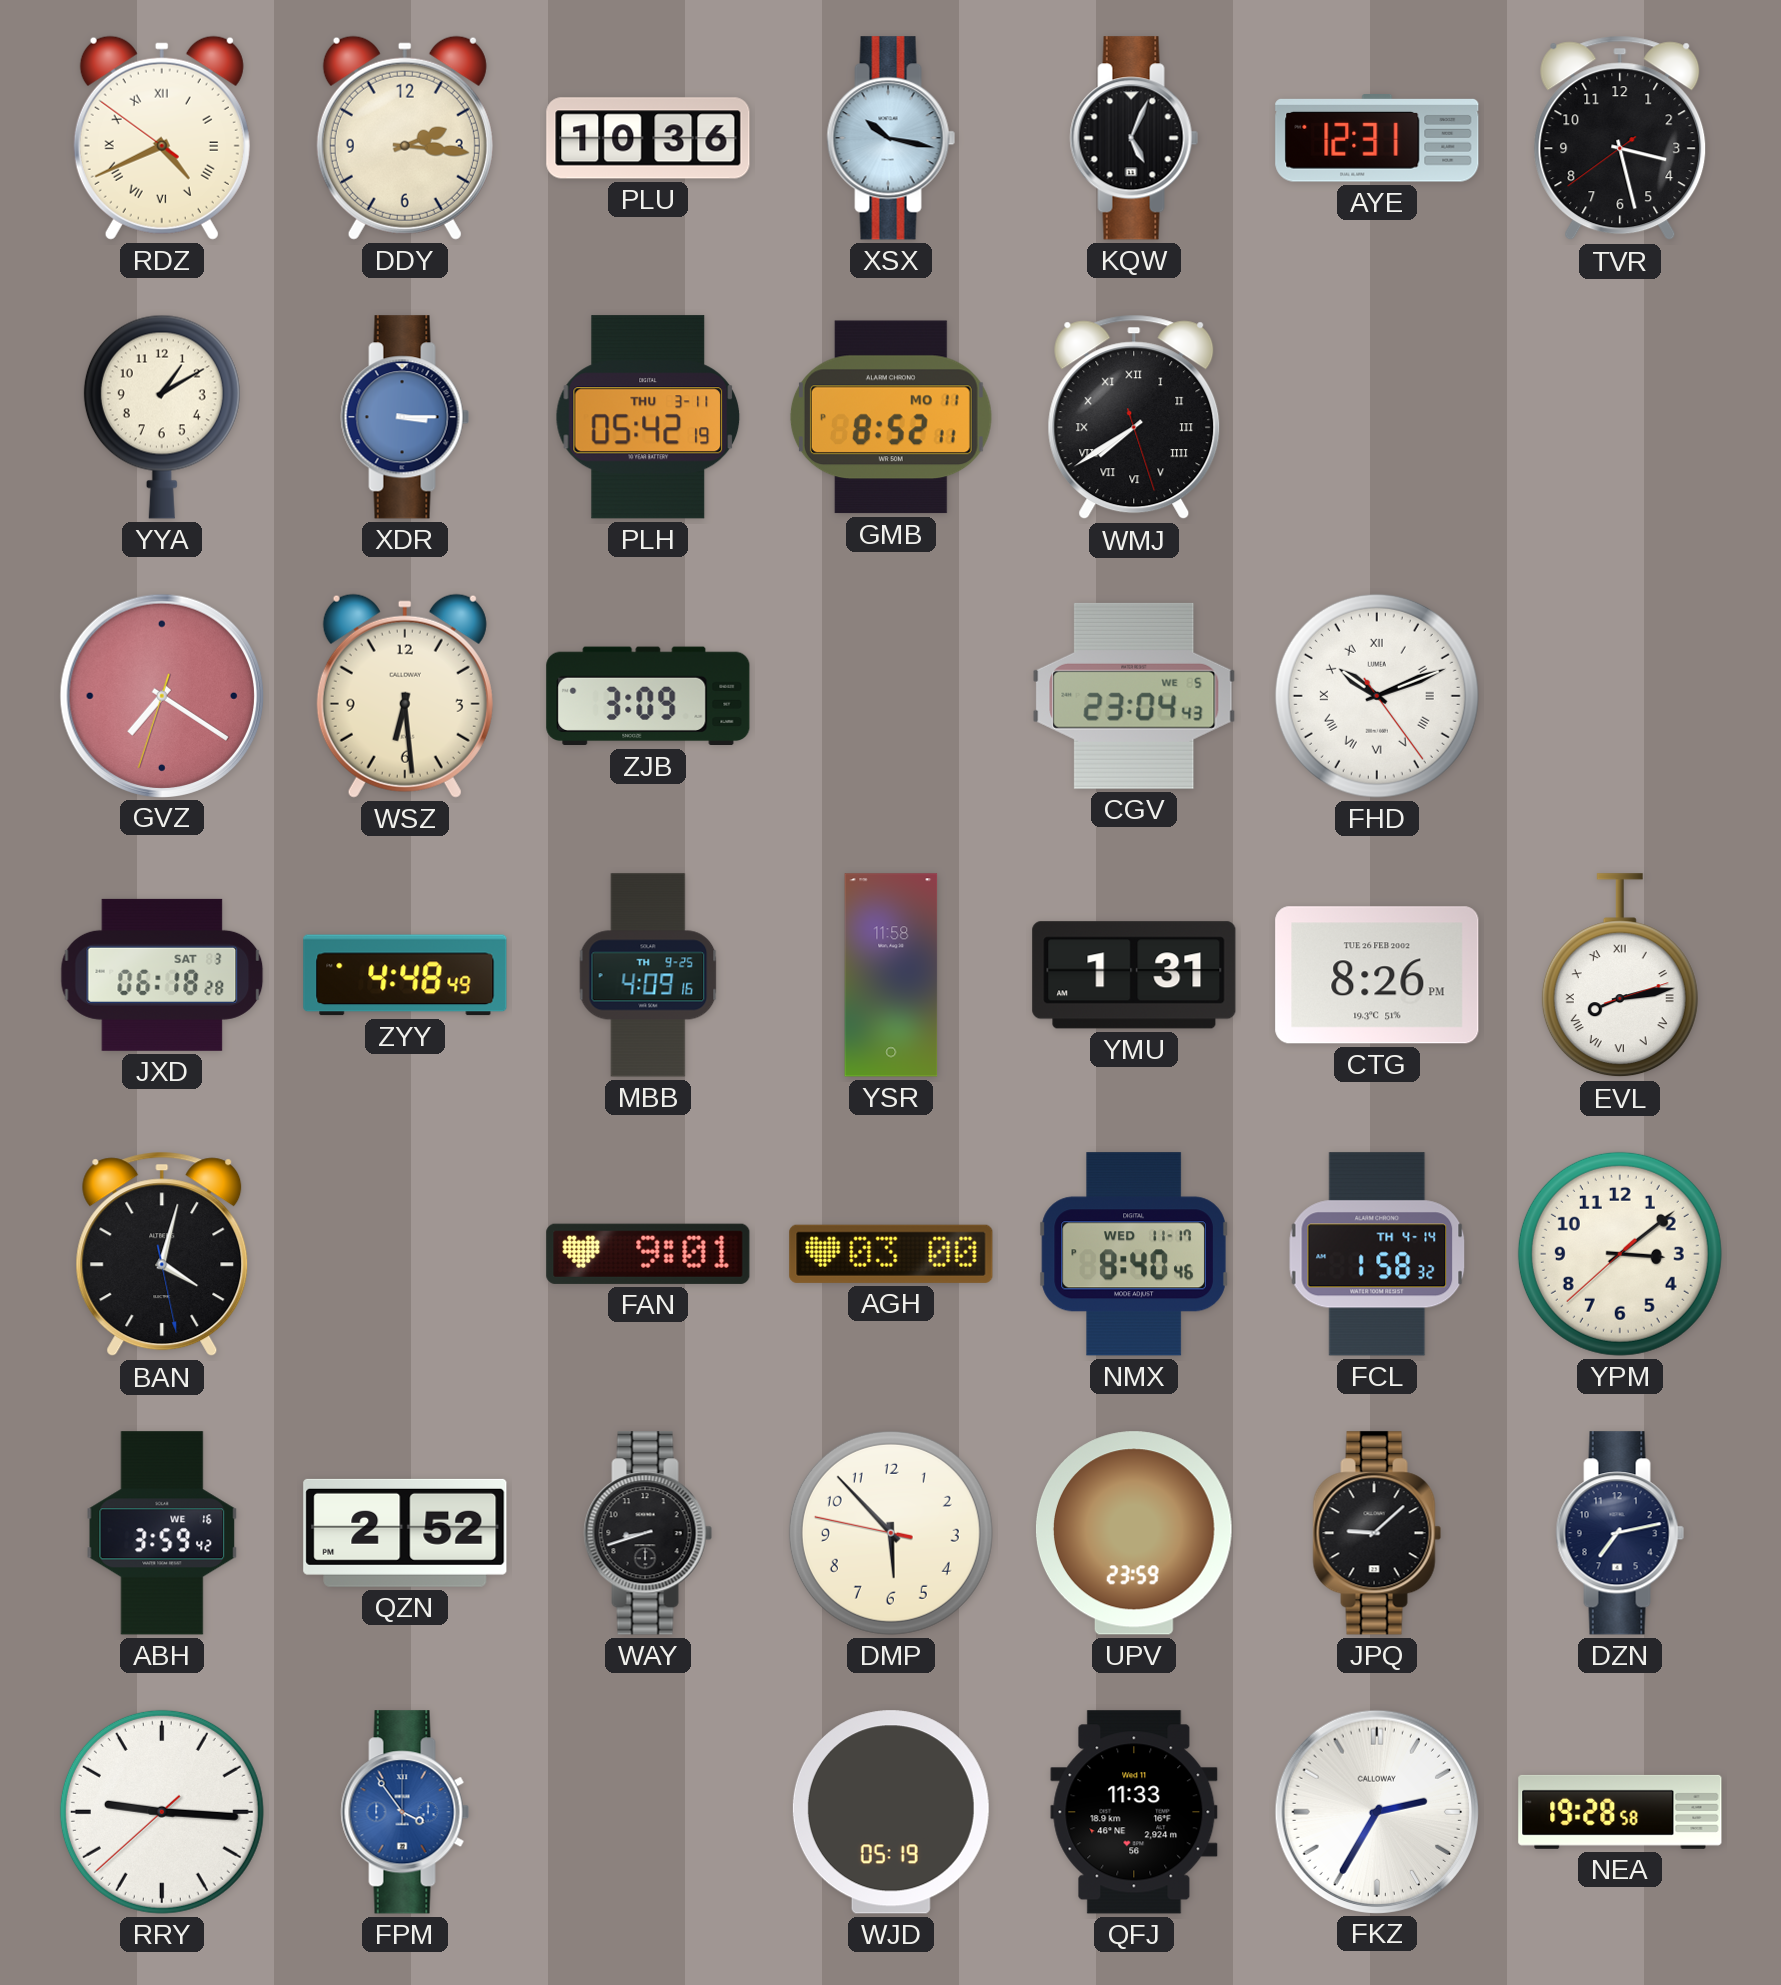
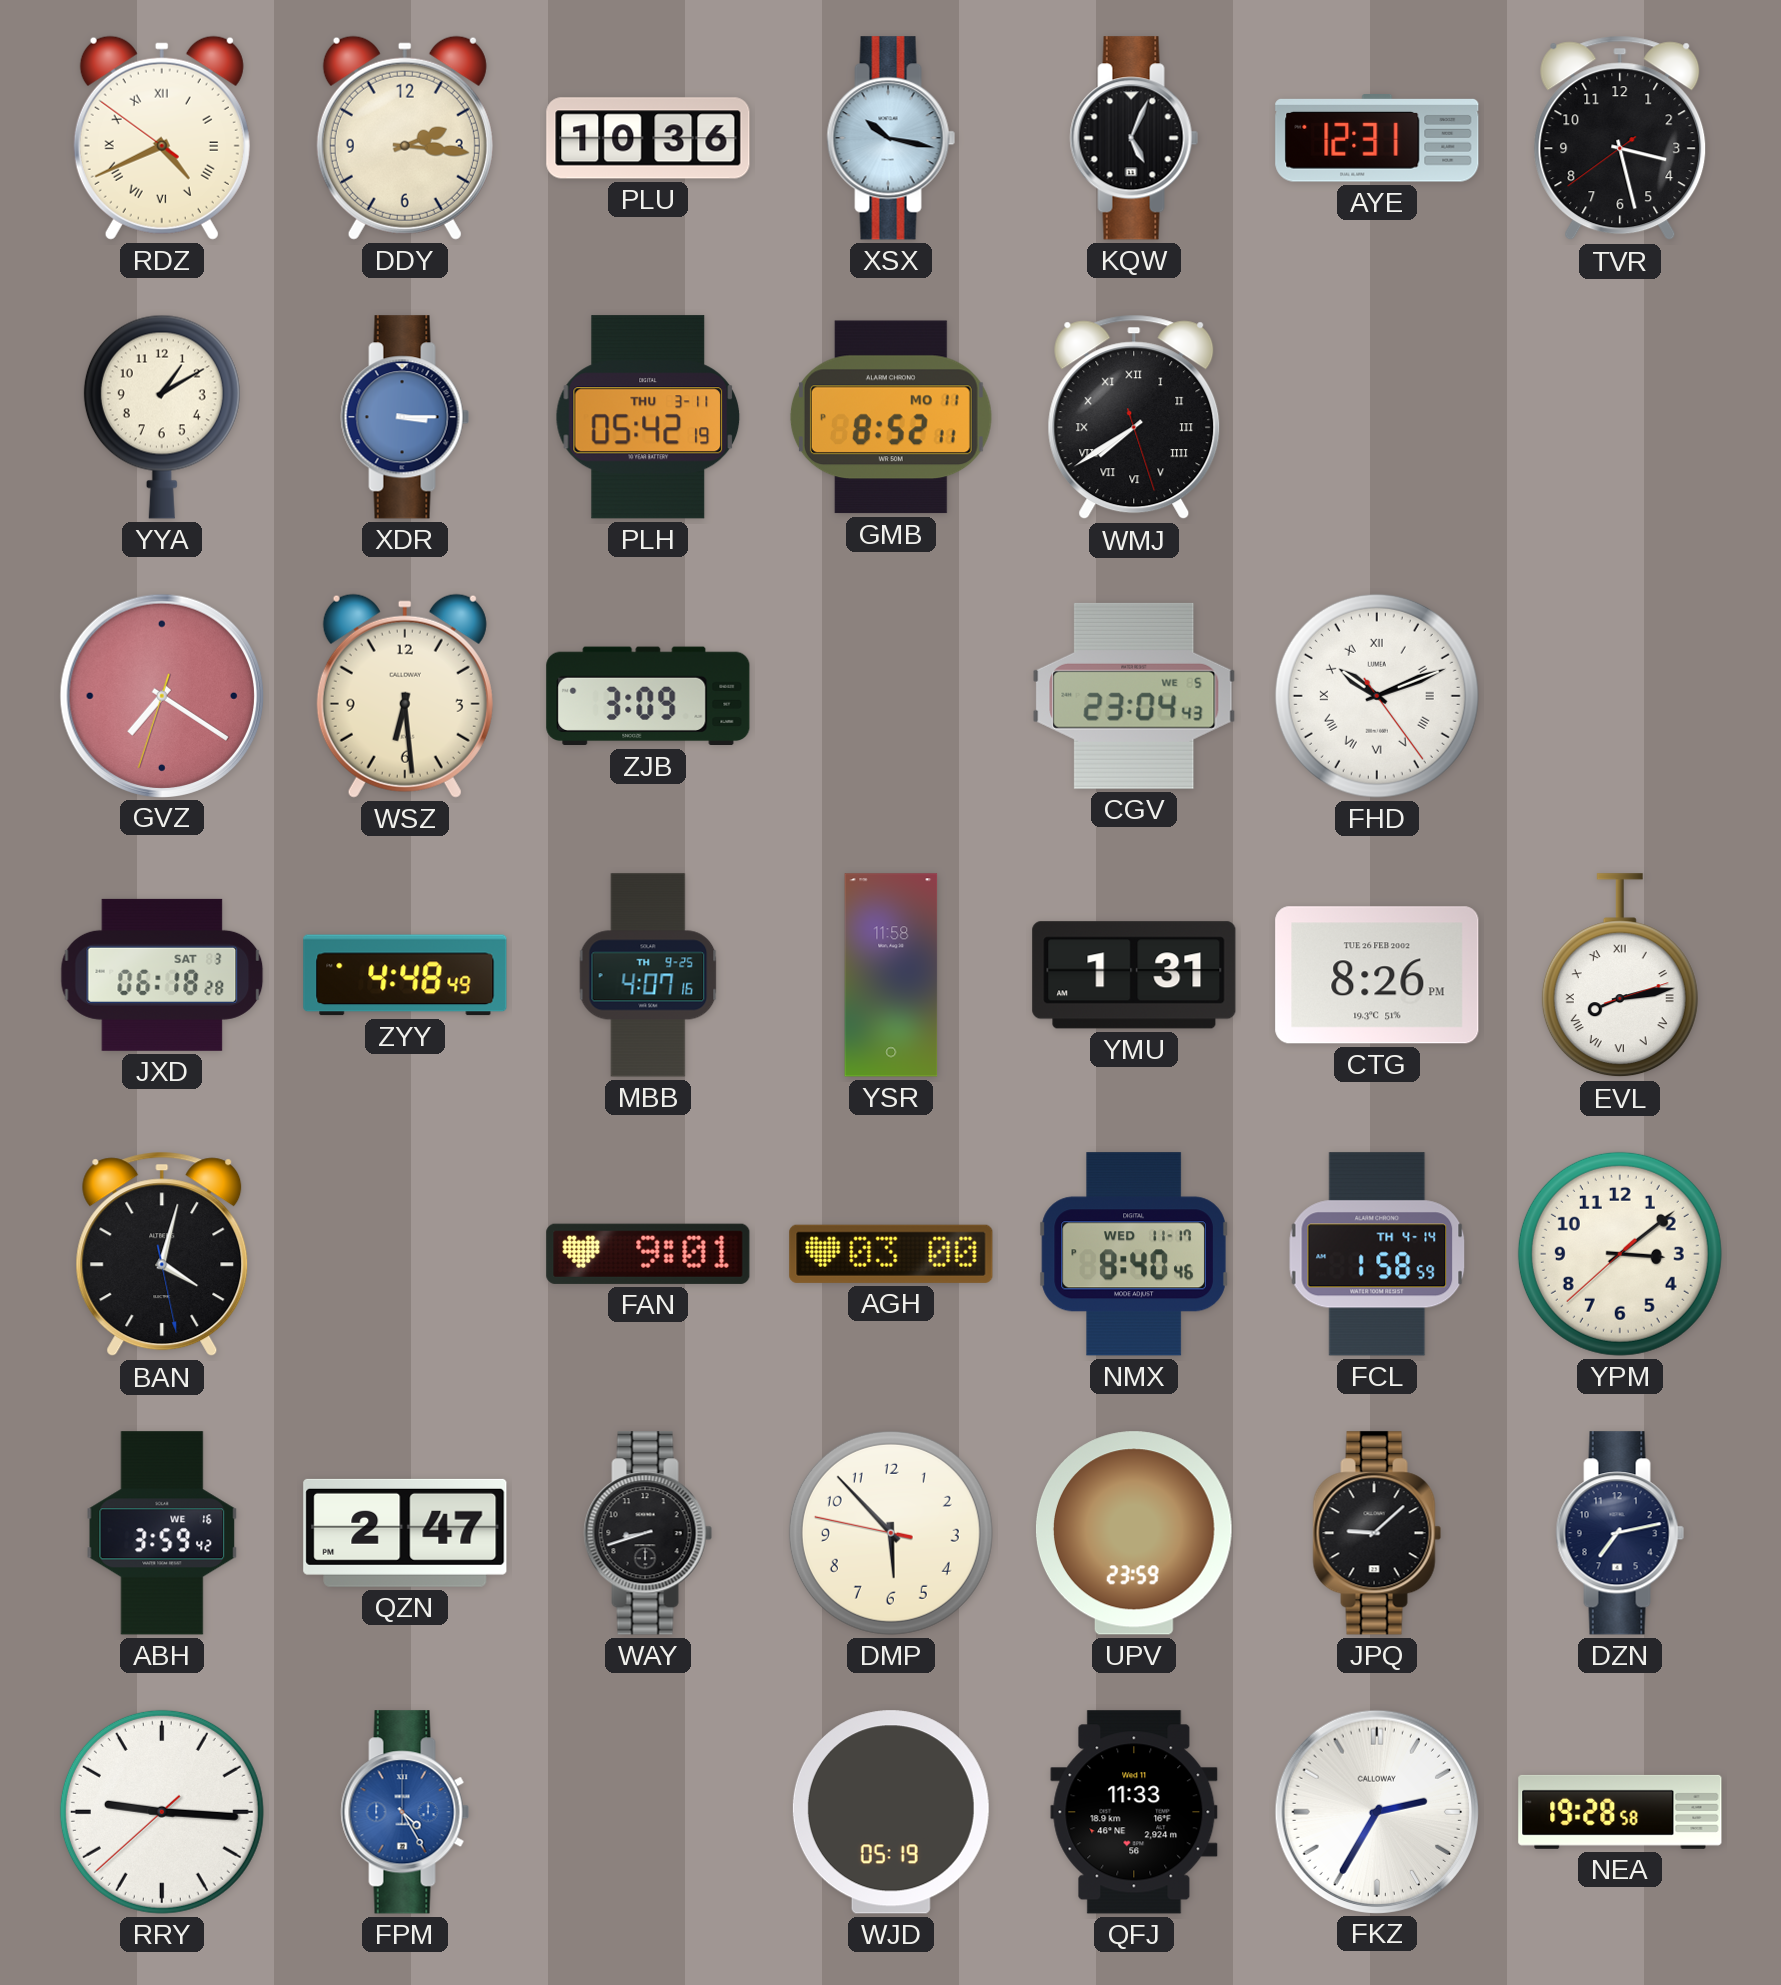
MBB: 4:09 -> 4:07 (648, 975)
FCL: 1:58:32 -> 1:58:59 (1377, 1254)
QZN: 2:52 -> 2:47 (405, 1533)
FPM: 3:54 -> 4:25 (405, 1812)
